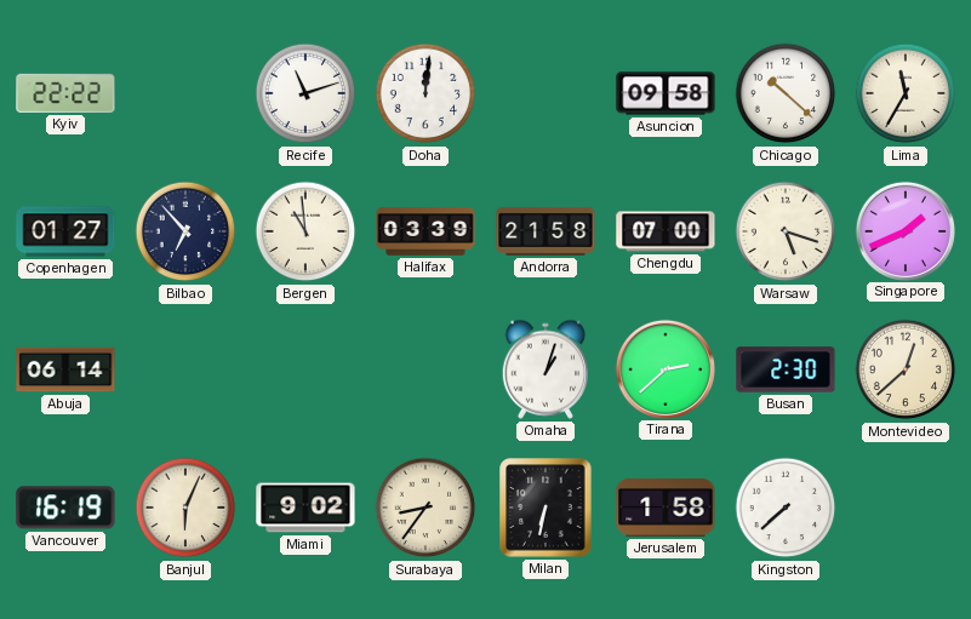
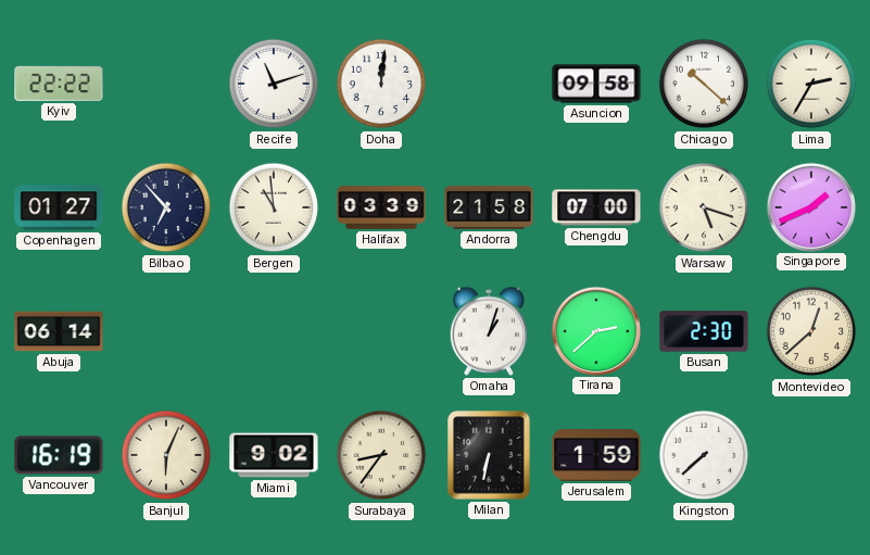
Lima: 11:35 -> 2:35 (811, 84)
Jerusalem: 1:58 -> 1:59 (596, 456)
